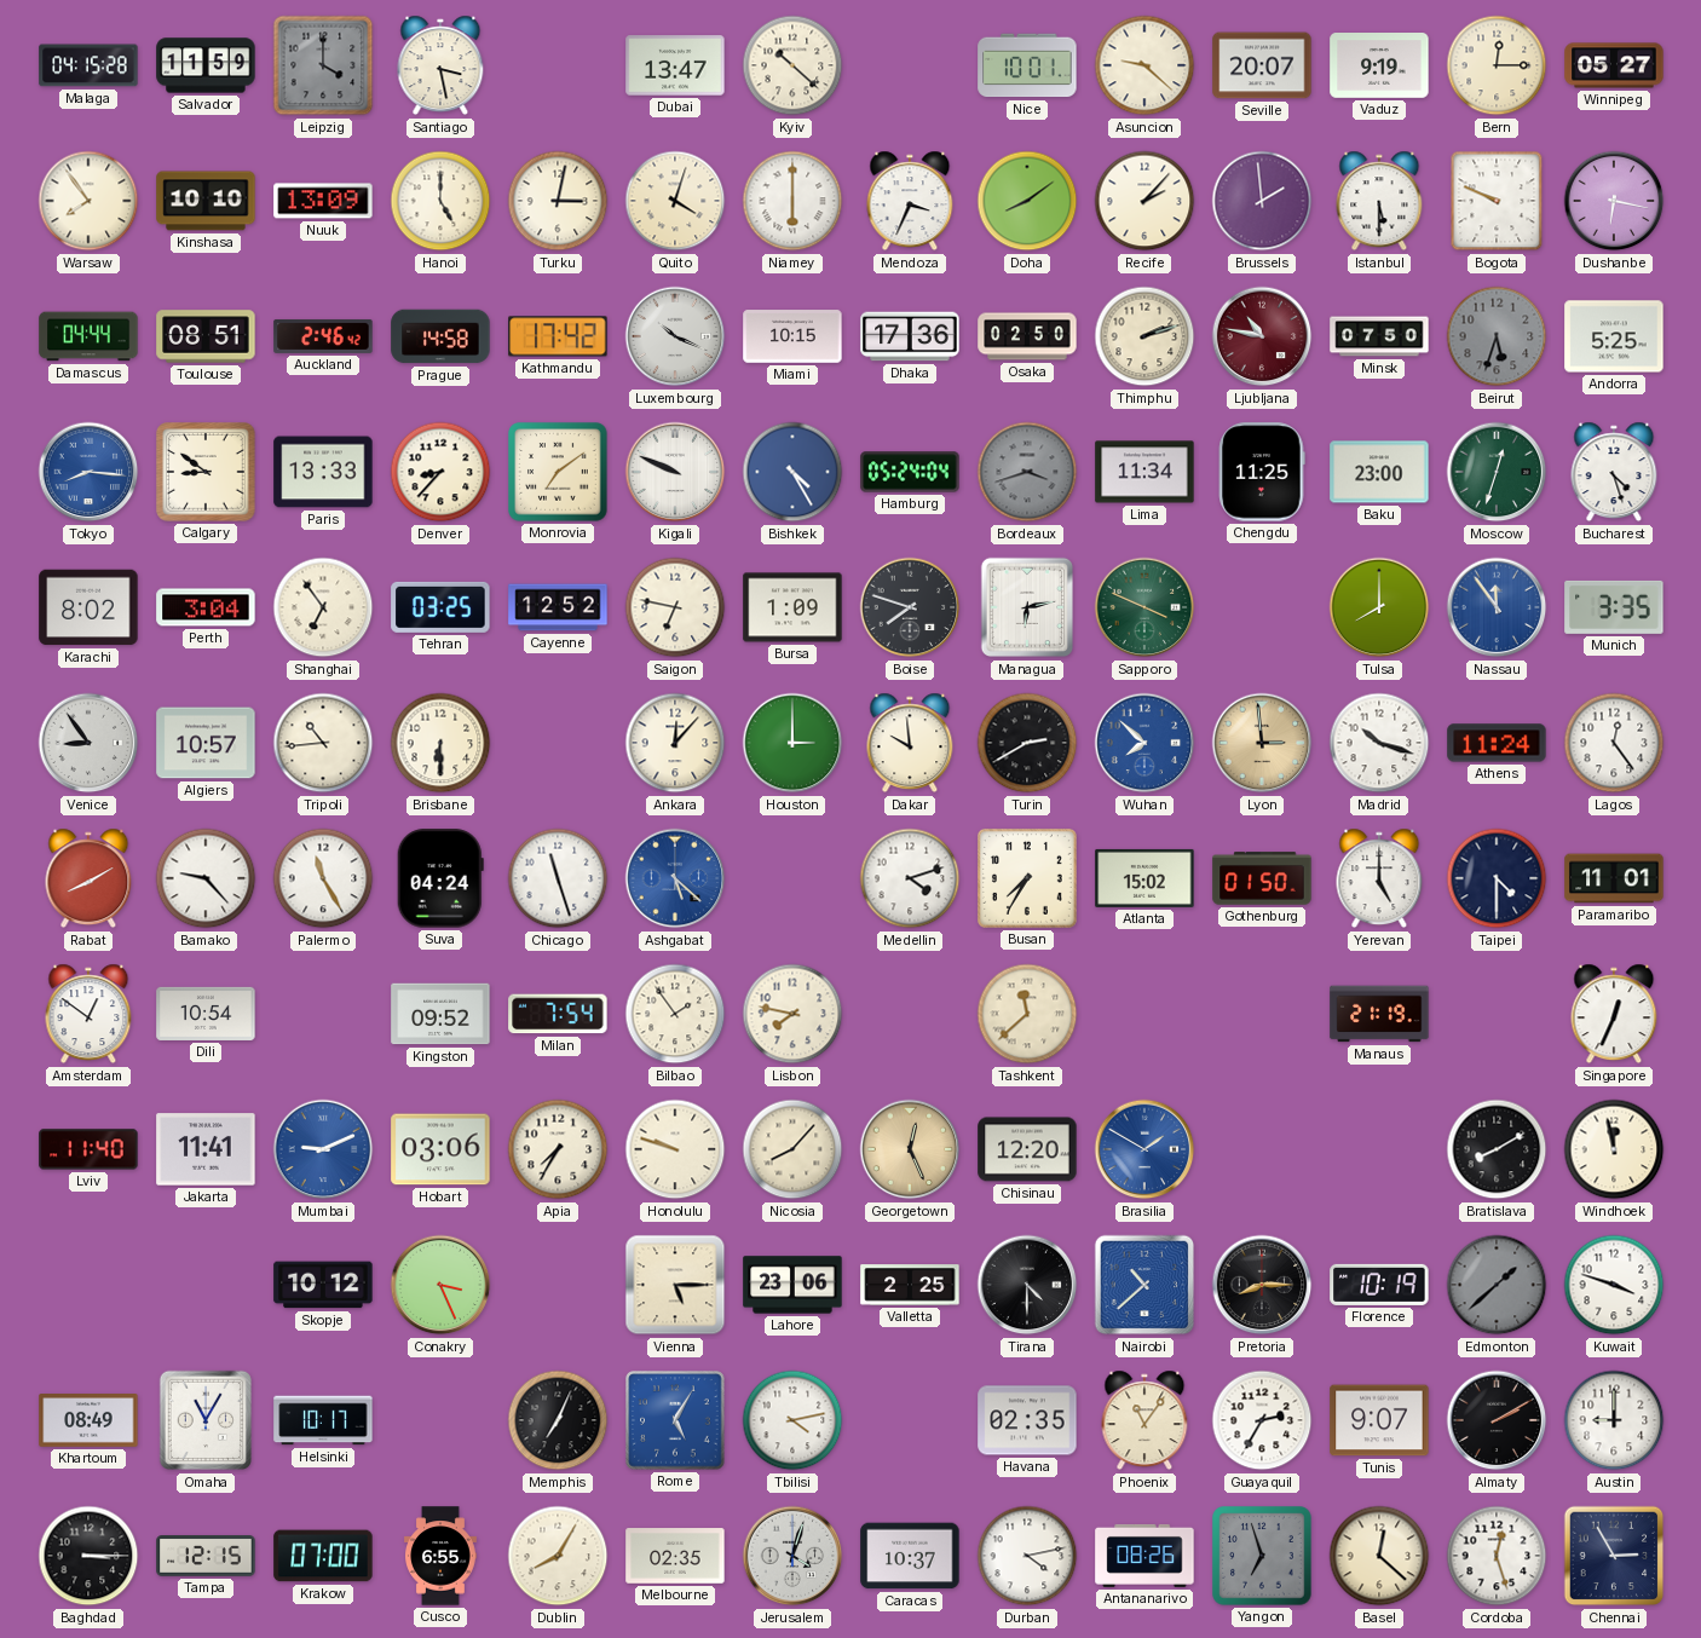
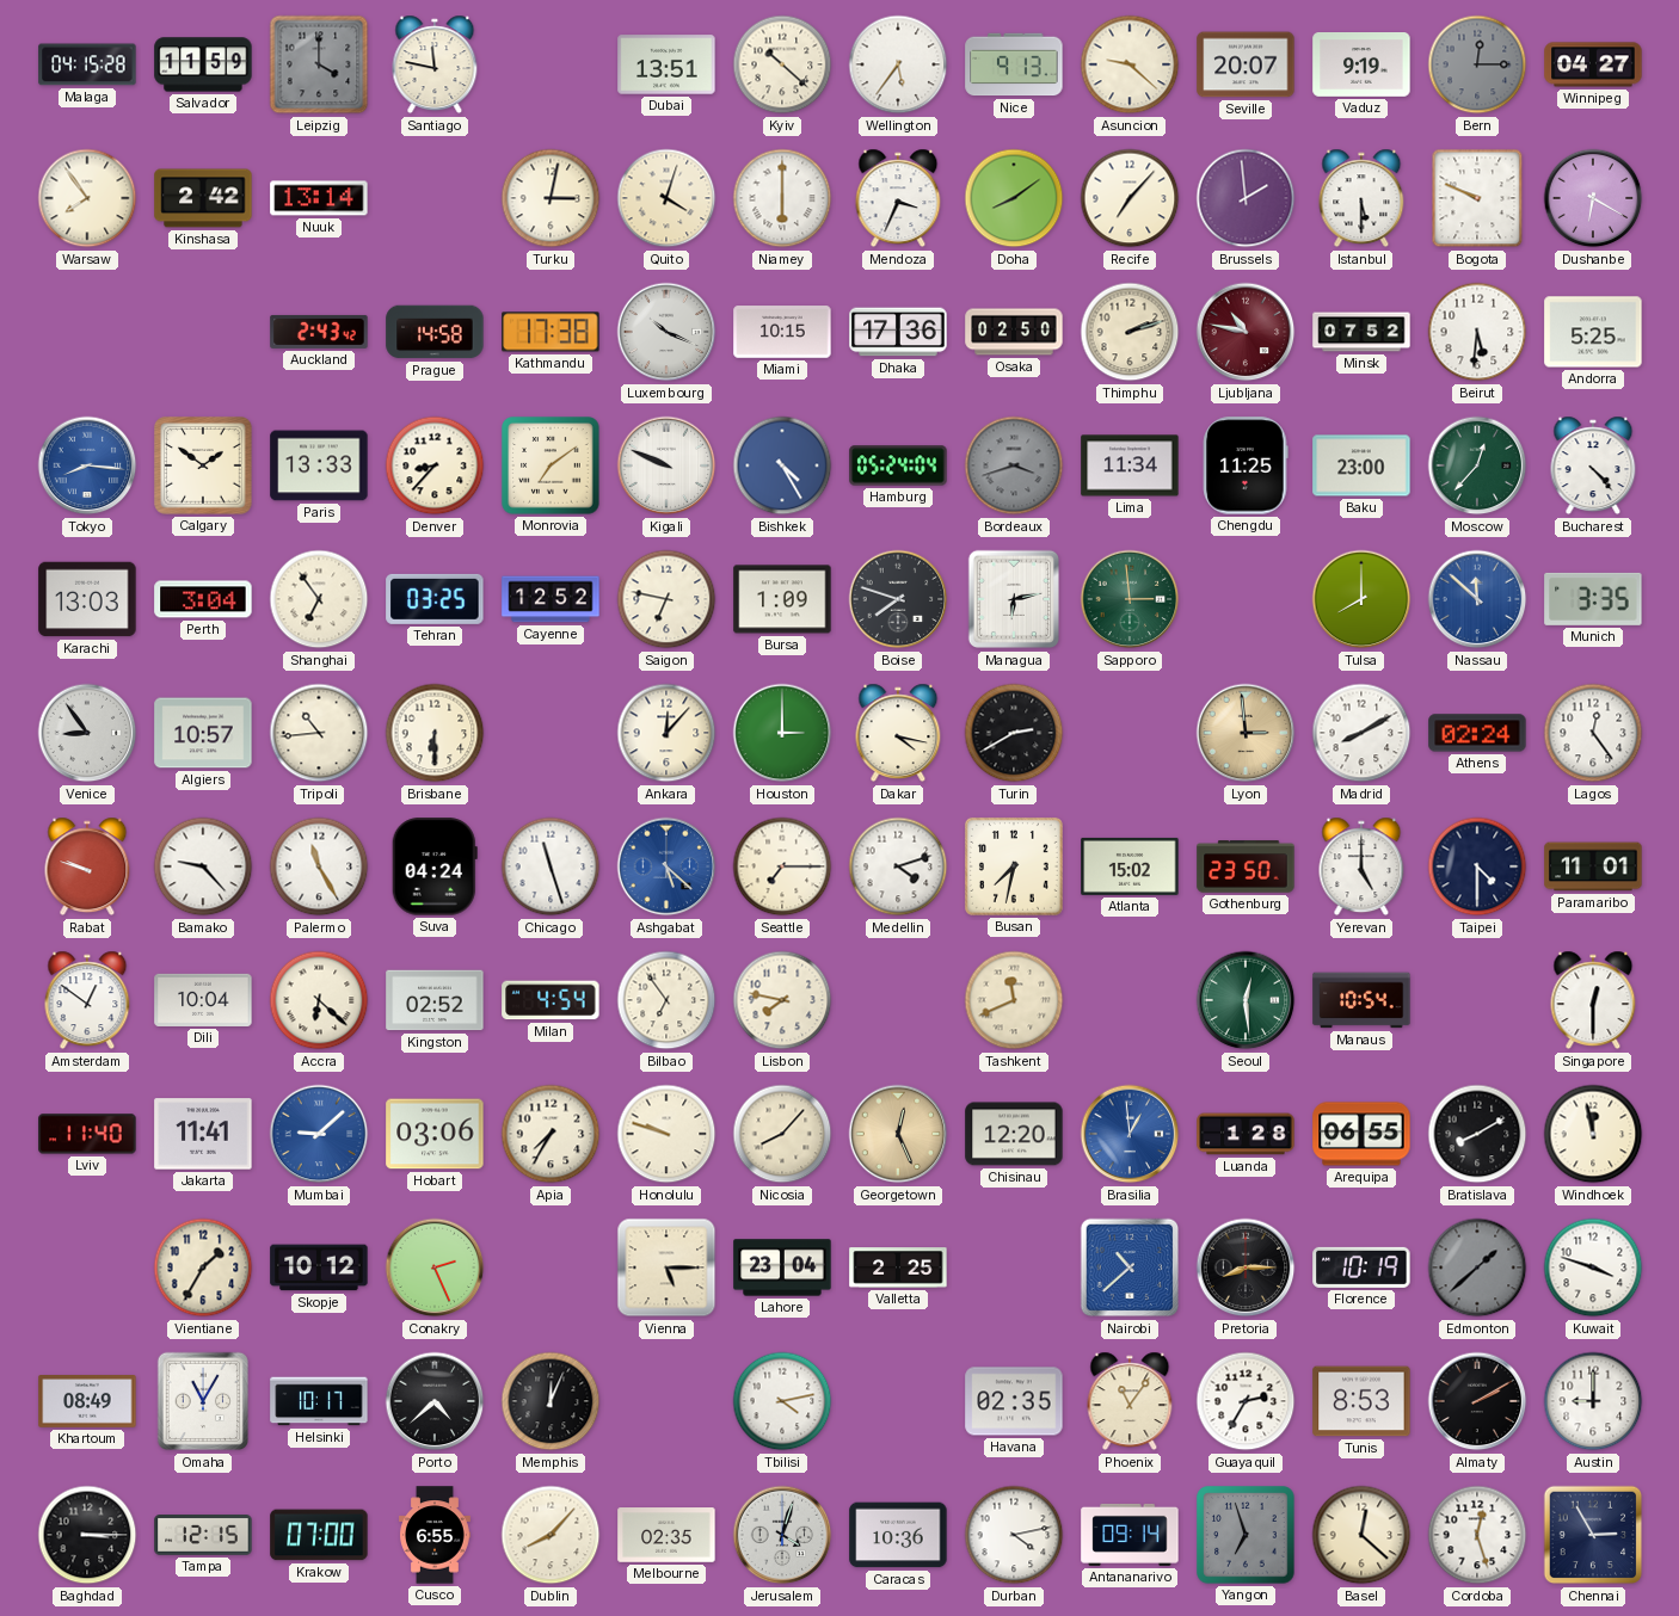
Santiago: 3:28 -> 11:47 (435, 64)
Dubai: 13:47 -> 13:51 (666, 64)
Wellington: none -> 5:36 (898, 64)
Nice: 10:01 -> 9:13 (1014, 64)
Bern dial: cream -> grey (1477, 64)
Winnipeg: 05:27 -> 04:27 (1593, 64)
Kinshasa: 10:10 -> 2:42 (203, 198)
Nuuk: 13:09 -> 13:14 (319, 198)
Hanoi: 5:00 -> none (440, 201)
Recife: 2:07 -> 7:07 (1130, 198)
Dushanbe: 6:17 -> 6:20 (1593, 198)
Damascus: 04:44 -> none (88, 336)
Toulouse: 08:51 -> none (206, 336)
Auckland: 2:46 -> 2:43 (319, 332)
Kathmandu: 17:42 -> 17:38 (551, 332)
Minsk: 07:50 -> 07:52 (1361, 332)
Beirut: 5:33 -> 5:31 (1477, 332)
Beirut dial: grey -> white (1477, 332)
Calgary: 8:51 -> 1:51 (203, 465)
Moscow: 12:33 -> 12:37 (1477, 465)
Bucharest: 4:27 -> 4:23 (1593, 465)
Karachi: 8:02 -> 13:03 (87, 599)
Sapporo: 3:49 -> 2:59 (1130, 599)
Nassau: 11:54 -> 11:52 (1477, 599)
Dakar: 9:59 -> 4:17 (898, 733)
Wuhan: 7:52 -> none (1144, 743)
Madrid: 10:18 -> 8:10 (1361, 733)
Athens: 11:24 -> 02:24 (1477, 733)
Rabat: 8:10 -> 9:48 (87, 866)
Seattle: none -> 7:15 (782, 866)
Busan: 7:35 -> 7:32 (1014, 866)
Gothenburg: 01:50 -> 23:50 (1246, 866)
Dili: 10:54 -> 10:04 (203, 1000)
Accra: none -> 6:22 (319, 1000)
Kingston: 09:52 -> 02:52 (435, 1000)
Milan: 7:54 -> 4:54 (551, 1000)
Bilbao: 1:54 -> 6:54 (666, 1000)
Tashkent: 11:38 -> 11:41 (1014, 1000)
Seoul: none -> 12:29 (1246, 1000)
Manaus: 21:19 -> 10:54 (1361, 1000)
Singapore: 12:34 -> 12:30 (1593, 1000)
Mumbai: 9:11 -> 9:08 (319, 1134)
Brasilia: 1:50 -> 12:59 (1130, 1134)
Luanda: none -> 1:28 (1246, 1134)
Arequipa: none -> 06:55 (1361, 1134)
Vientiane: none -> 1:35 (203, 1267)
Conakry: 3:26 -> 2:26 (435, 1267)
Lahore: 23:06 -> 23:04 (782, 1267)
Tirana: 4:30 -> none (1027, 1285)
Porto: none -> 4:38 (435, 1401)
Memphis: 7:04 -> 12:04 (551, 1401)
Rome: 5:05 -> none (675, 1420)
Tunis: 9:07 -> 8:53 (1361, 1401)
Dublin: 8:05 -> 8:07 (551, 1535)
Caracas: 10:37 -> 10:36 (898, 1535)
Antananarivo: 08:26 -> 09:14 (1130, 1535)
